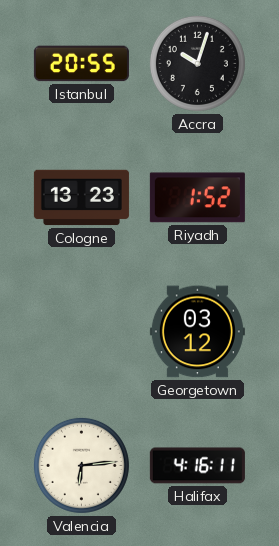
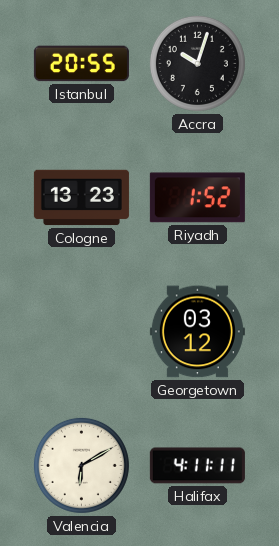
Valencia: 6:14 -> 6:10 (81, 465)
Halifax: 4:16 -> 4:11 (197, 466)
